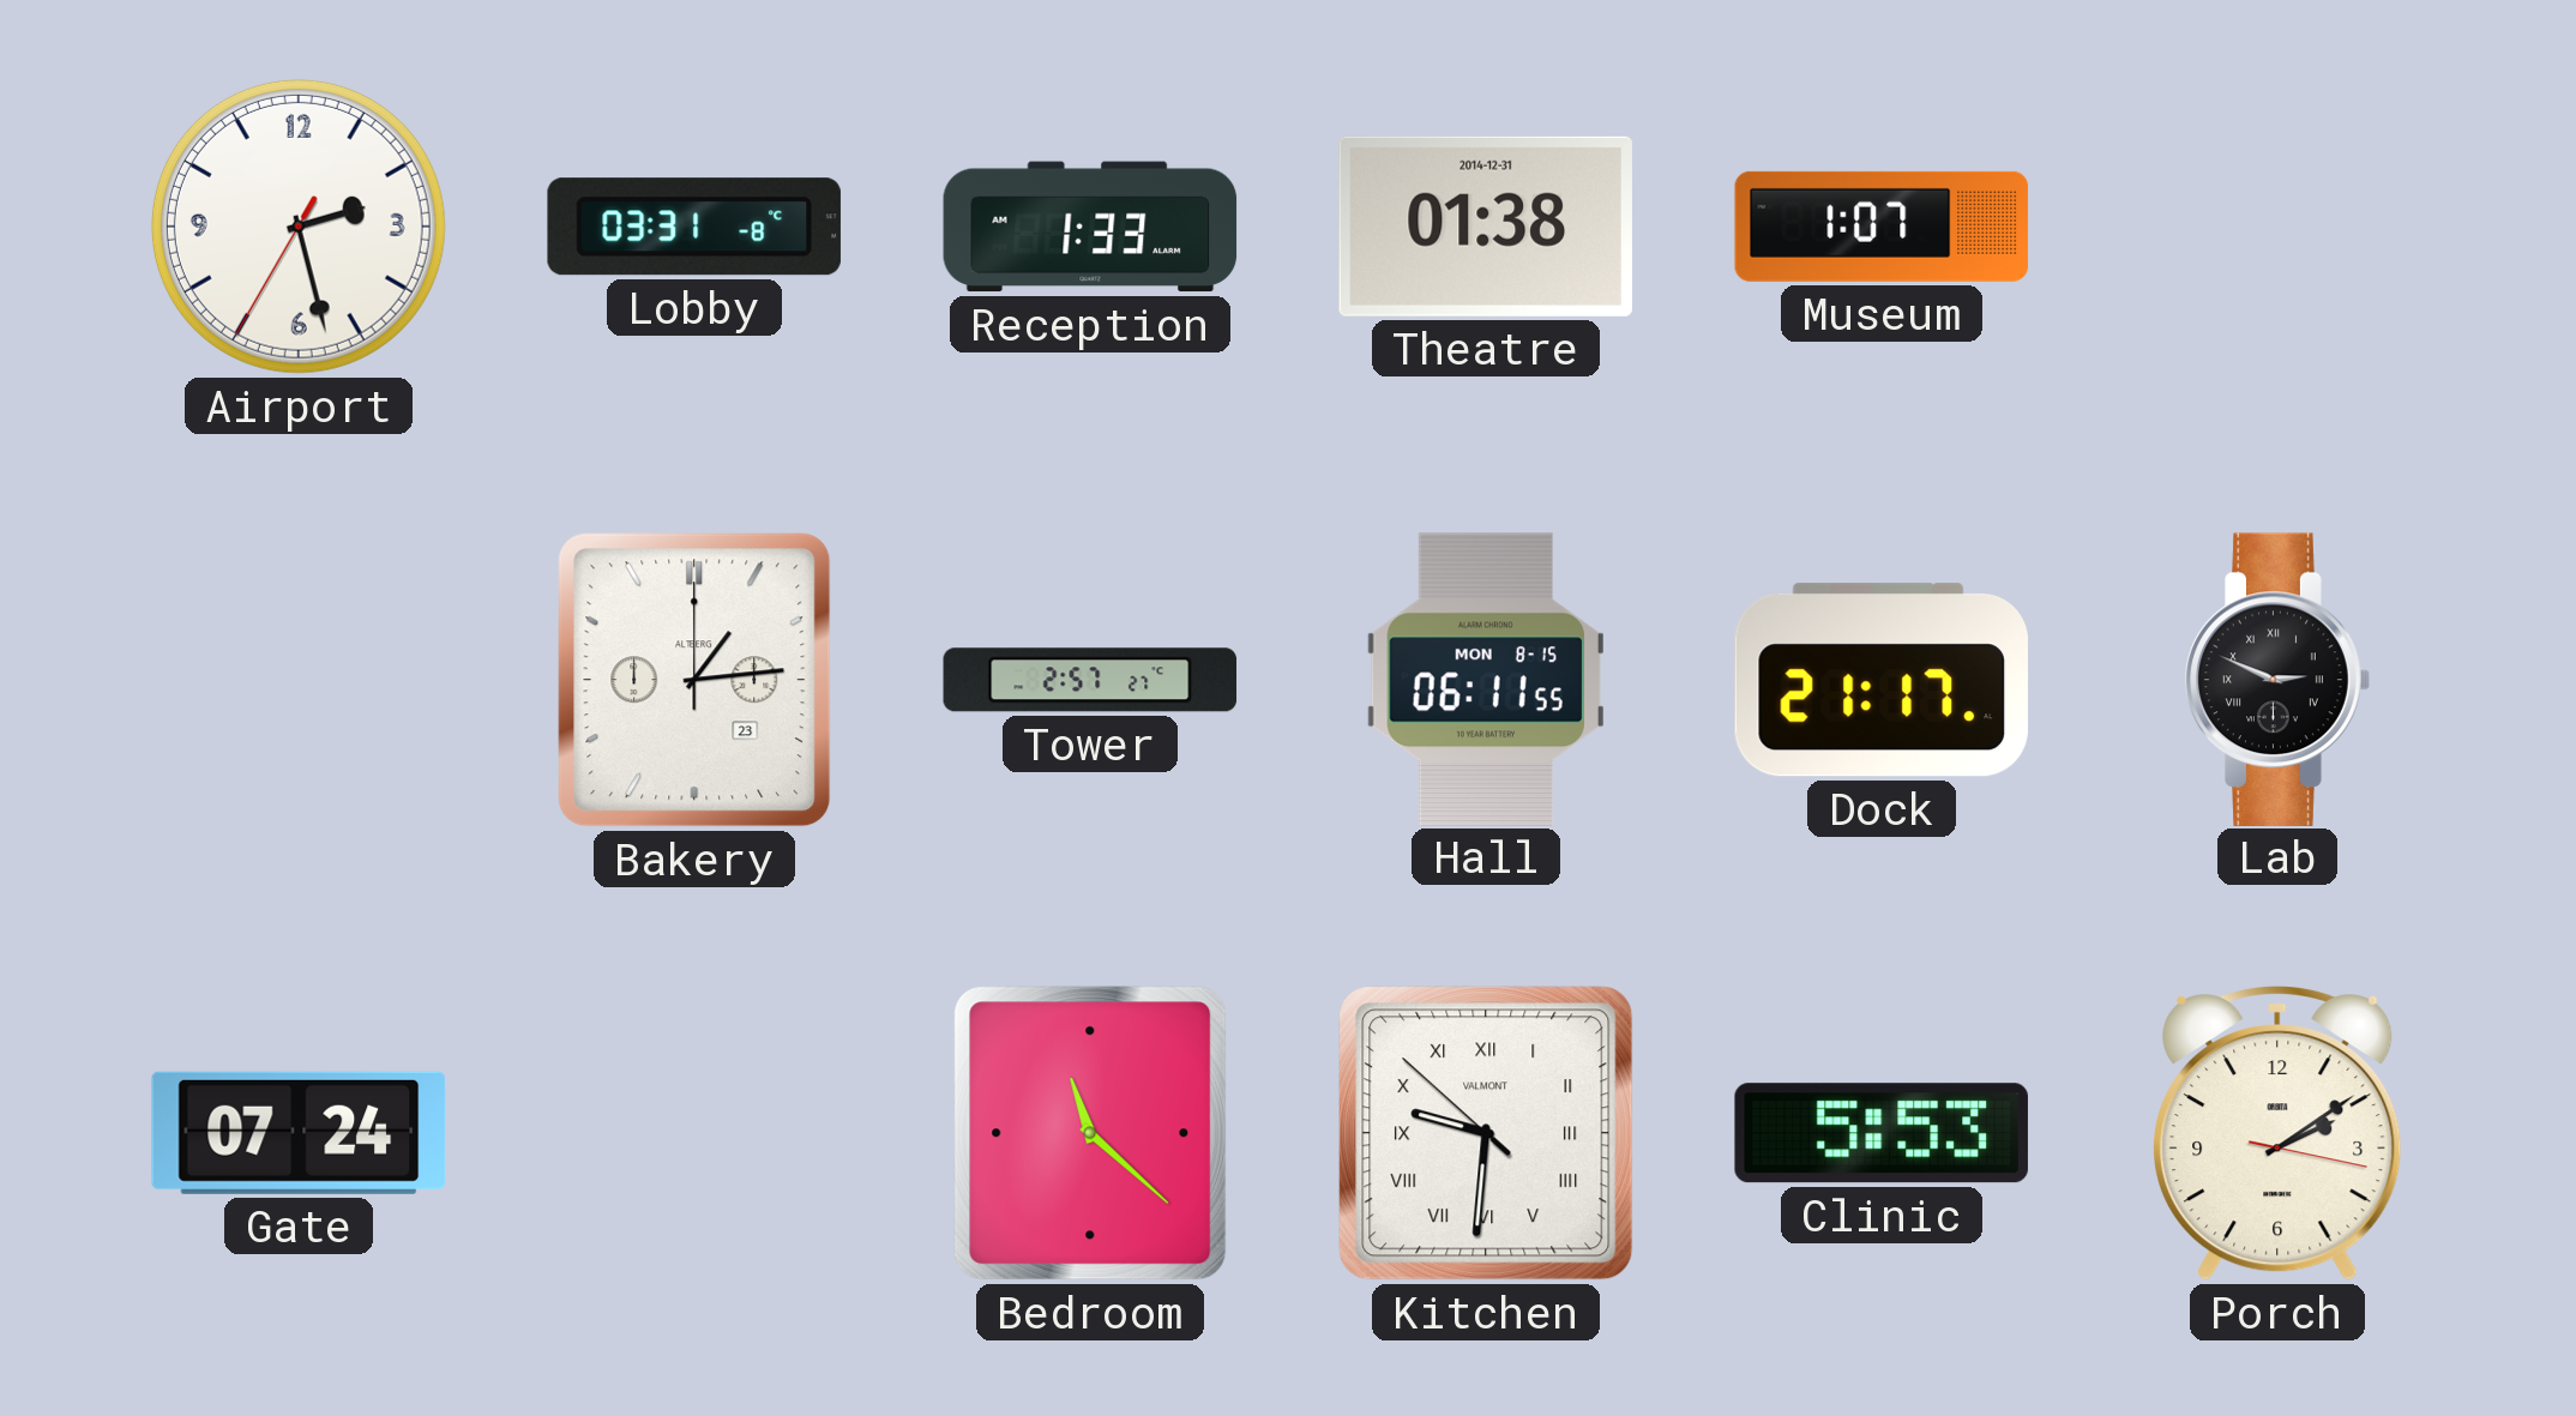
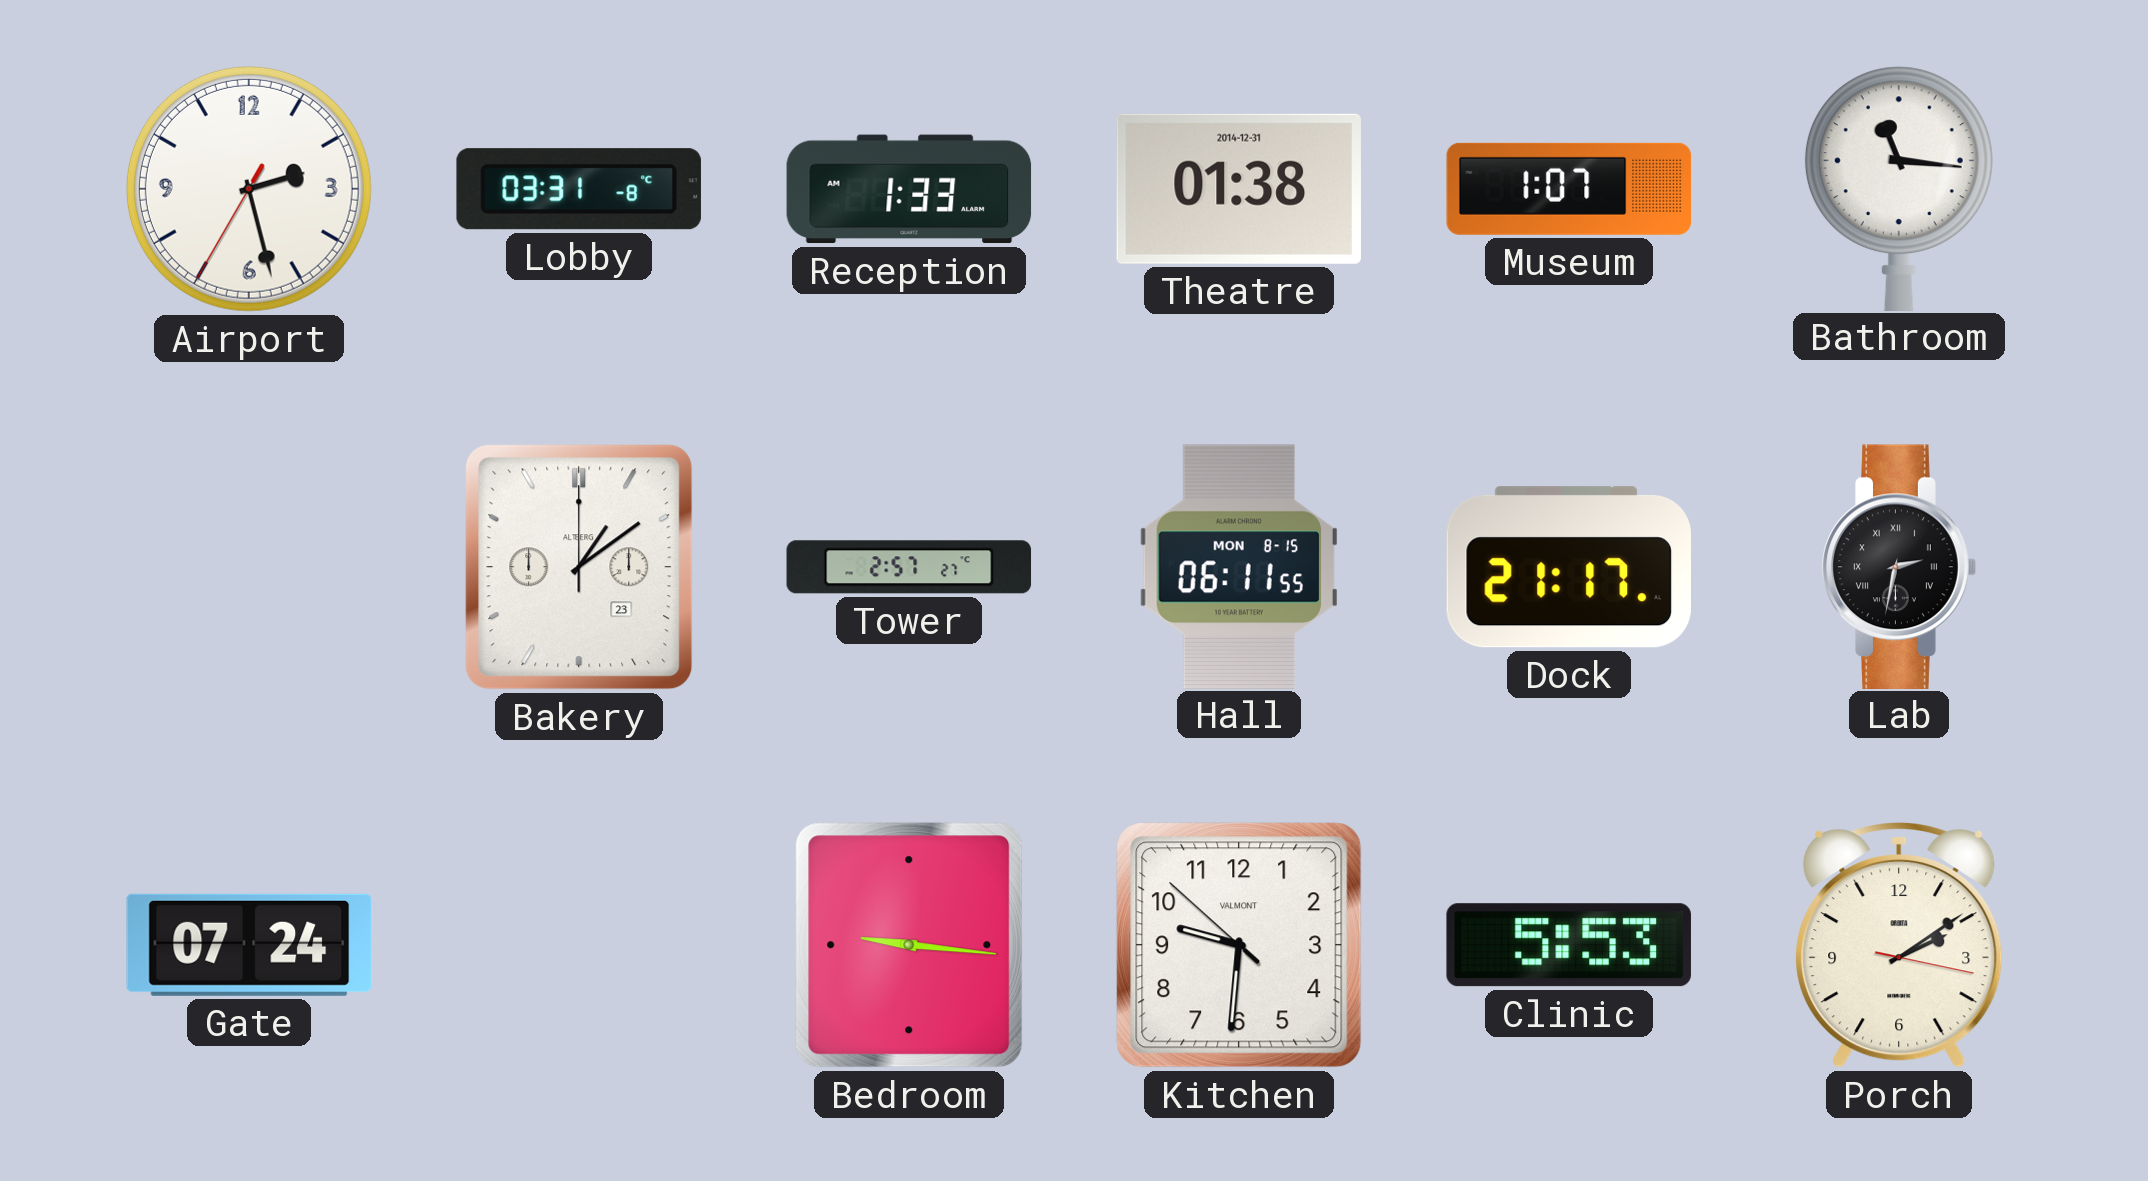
Bathroom: none -> 11:16 (1899, 188)
Bakery: 1:14 -> 1:09 (579, 567)
Lab: 2:49 -> 2:32 (1899, 566)
Bedroom: 11:22 -> 9:16 (909, 945)
Kitchen numerals: Roman -> Arabic (1239, 945)
